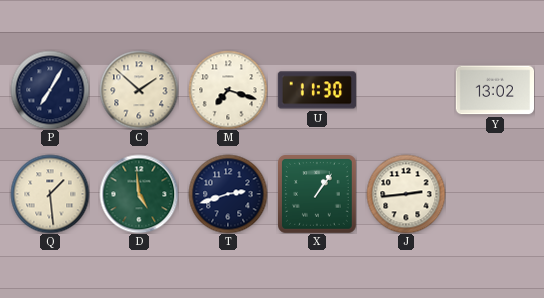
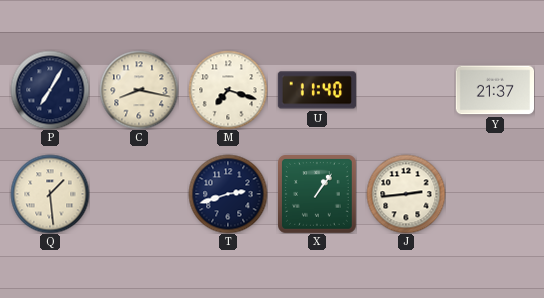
C: 1:52 -> 8:17 (139, 90)
U: 11:30 -> 11:40 (317, 90)
Y: 13:02 -> 21:37 (495, 90)
D: 4:59 -> none (139, 194)
